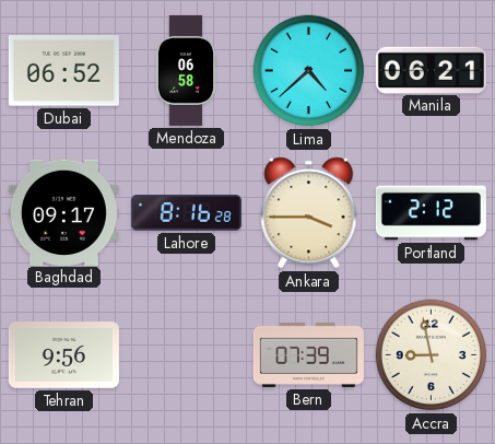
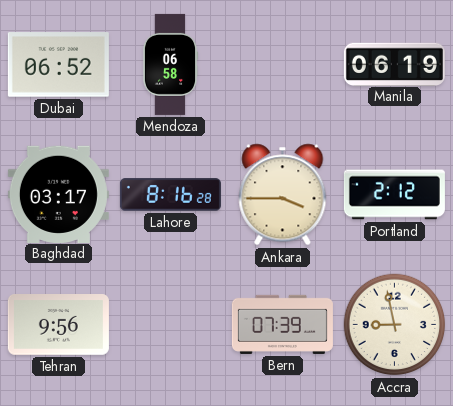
Lima: 4:38 -> none (309, 71)
Manila: 06:21 -> 06:19 (394, 64)
Baghdad: 09:17 -> 03:17 (58, 194)
